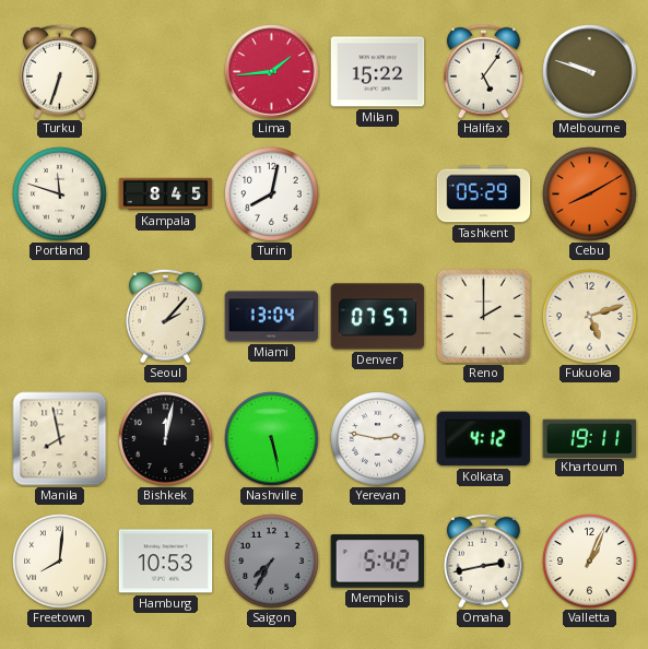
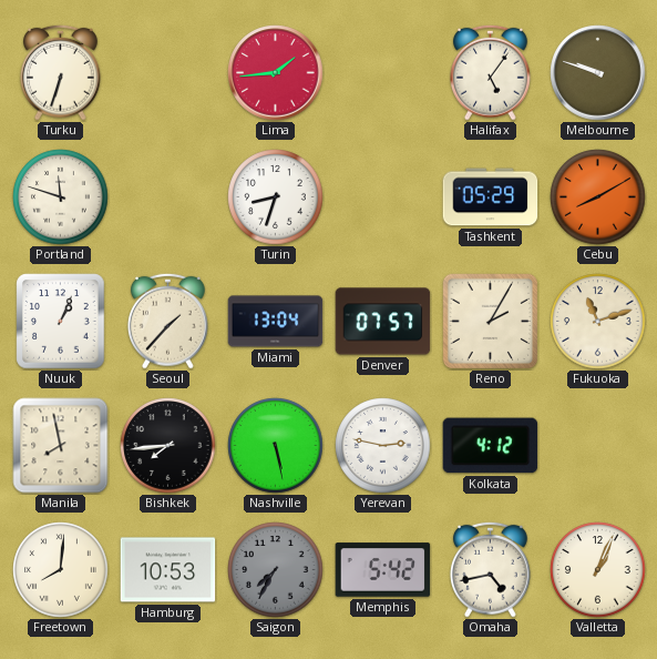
Milan: 15:22 -> none (378, 72)
Kampala: 8:45 -> none (166, 194)
Turin: 8:02 -> 8:33 (276, 197)
Nuuk: none -> 1:04 (61, 322)
Seoul: 2:07 -> 1:37 (168, 321)
Reno: 2:00 -> 2:05 (490, 321)
Fukuoka: 5:12 -> 11:12 (598, 322)
Bishkek: 12:02 -> 7:44 (168, 446)
Khartoum: 19:11 -> none (590, 438)
Omaha: 2:43 -> 4:43 (491, 569)
